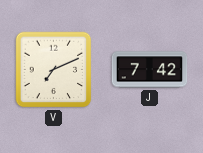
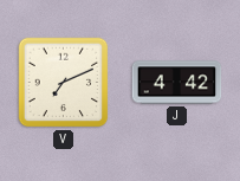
J: 7:42 -> 4:42 (177, 83)
